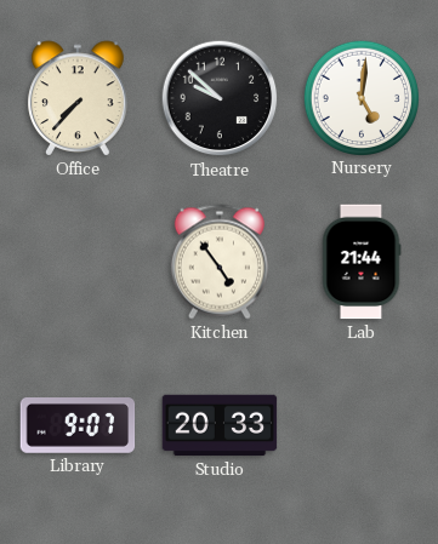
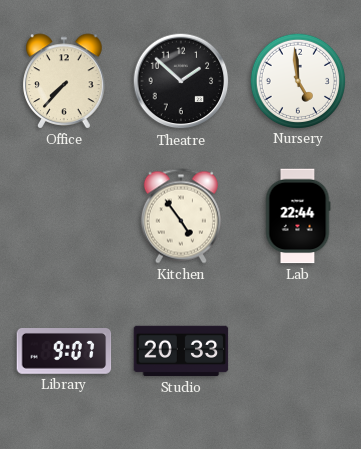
Theatre: 9:52 -> 1:52 (181, 81)
Nursery: 5:01 -> 4:59 (297, 80)
Lab: 21:44 -> 22:44 (298, 216)
